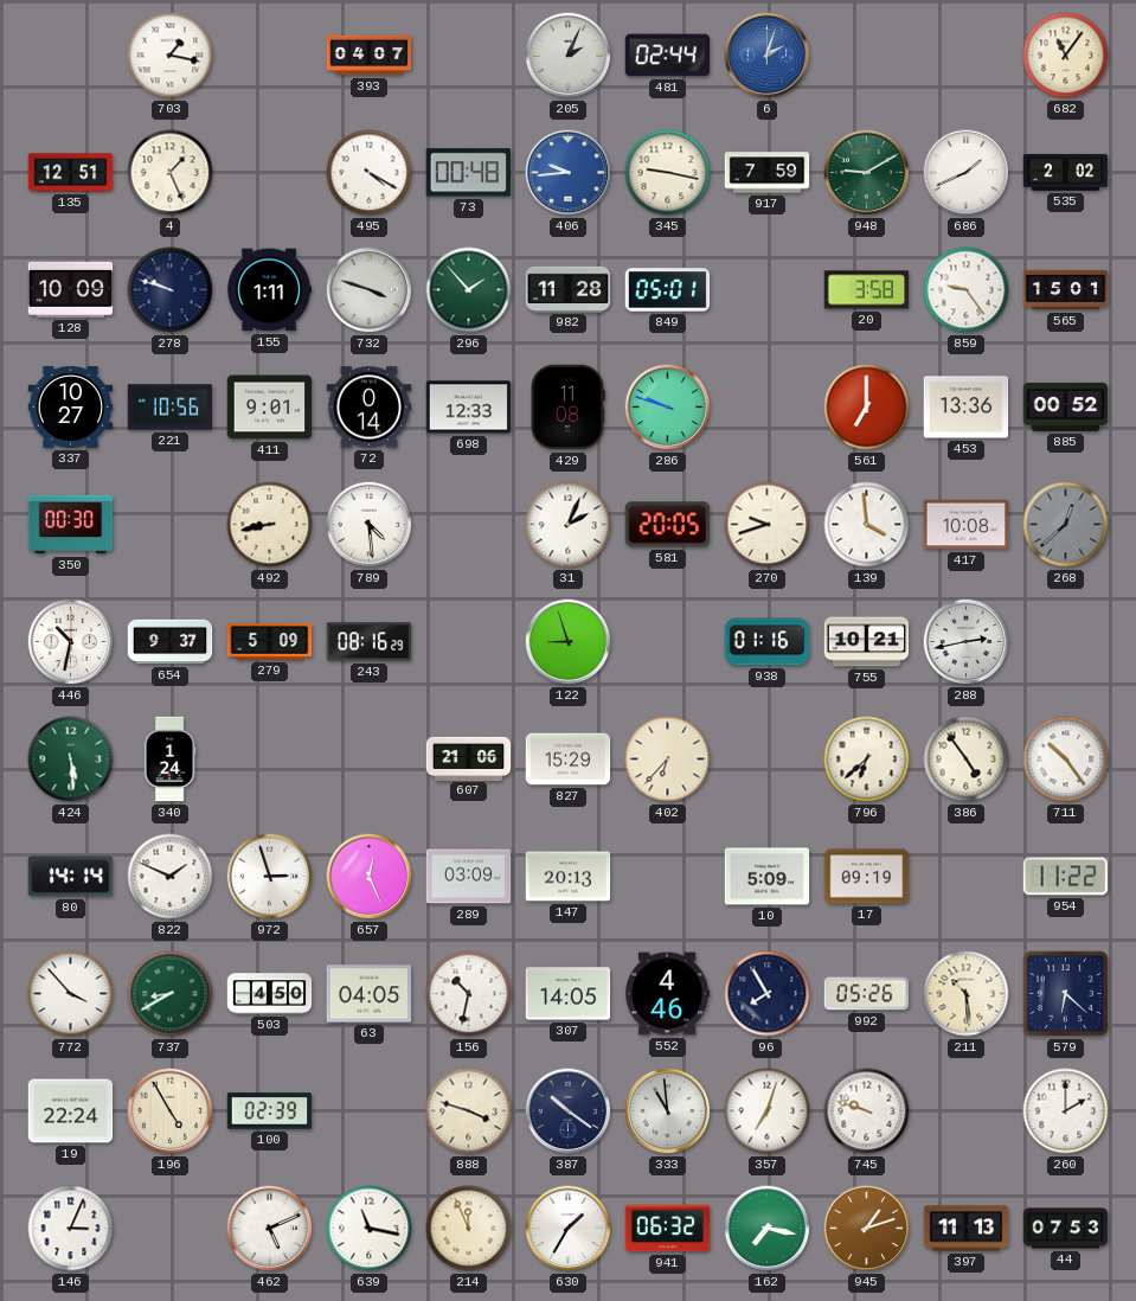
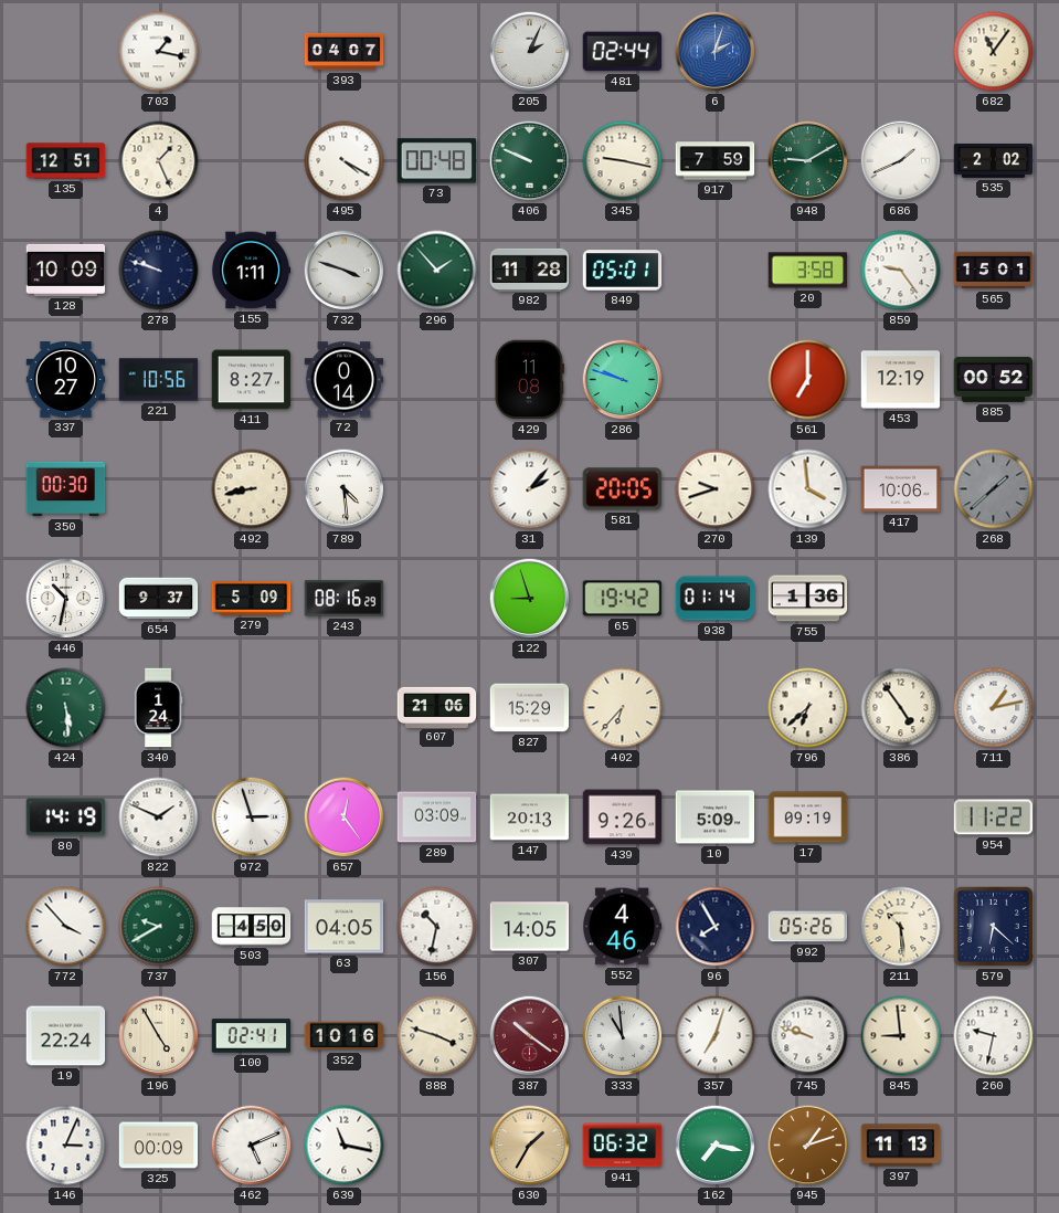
406: 9:44 -> 9:49 (530, 161)
406 dial: blue -> green (530, 161)
411: 9:01 -> 8:27 (252, 380)
698: 12:33 -> none (469, 408)
453: 13:36 -> 12:19 (901, 380)
31: 2:04 -> 2:07 (530, 489)
417: 10:08 -> 10:06 (901, 489)
268: 12:38 -> 1:38 (994, 489)
65: none -> 19:42 (623, 599)
938: 01:16 -> 01:14 (716, 599)
755: 10:21 -> 1:36 (808, 599)
288: 2:43 -> none (967, 642)
711: 10:24 -> 1:13 (994, 708)
80: 14:14 -> 14:19 (66, 818)
657: 12:26 -> 12:24 (345, 818)
439: none -> 9:26 (623, 818)
737: 8:40 -> 9:40 (159, 927)
100: 02:39 -> 02:41 (252, 1036)
352: none -> 10:16 (345, 1036)
387 dial: navy -> burgundy (530, 1036)
845: none -> 8:59 (901, 1036)
260: 2:00 -> 9:32 (994, 1036)
325: none -> 00:09 (159, 1146)
214: 11:56 -> none (469, 1229)
630 dial: white -> champagne (530, 1146)
44: 07:53 -> none (1066, 1229)
